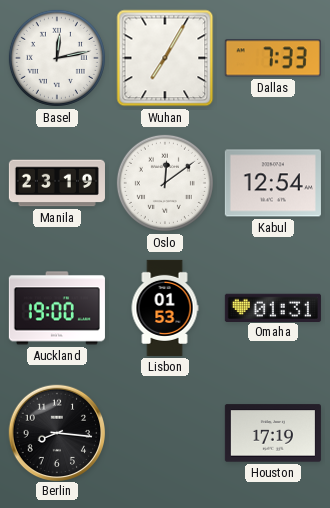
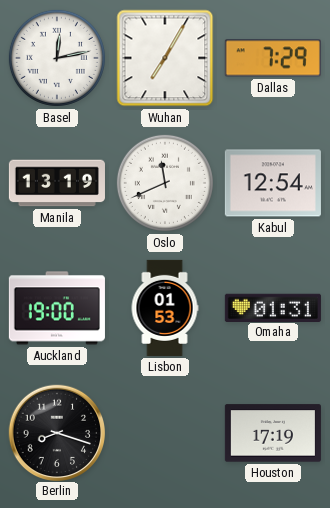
Dallas: 7:33 -> 7:29 (273, 58)
Manila: 23:19 -> 13:19 (57, 183)
Oslo: 12:09 -> 11:41 (165, 183)
Berlin: 8:16 -> 8:18 (56, 432)
